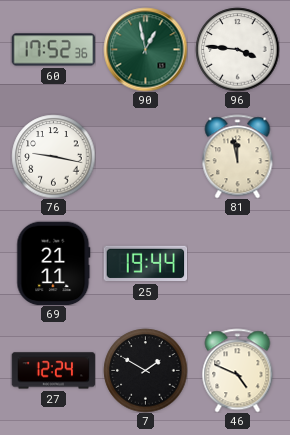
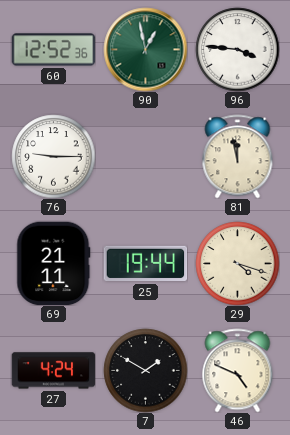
60: 17:52 -> 12:52 (53, 50)
76: 9:17 -> 9:15 (53, 156)
29: none -> 4:18 (237, 263)
27: 12:24 -> 4:24 (53, 371)
